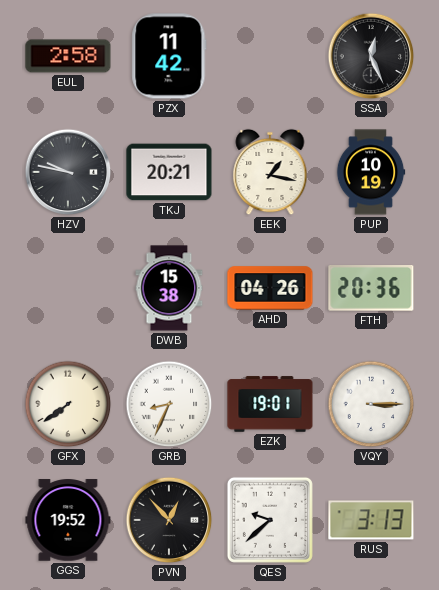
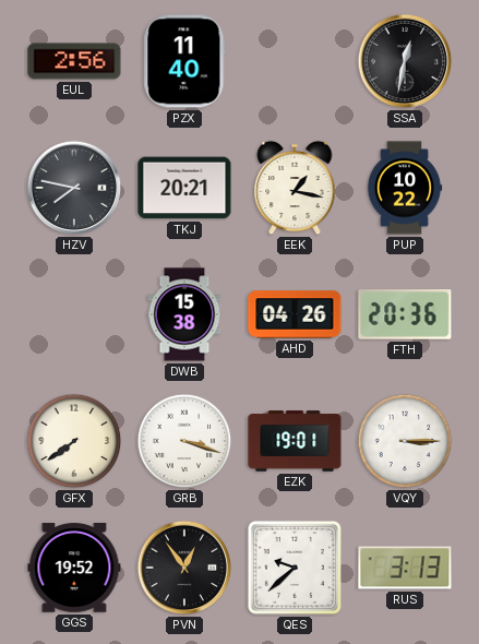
EUL: 2:58 -> 2:56 (74, 61)
PZX: 11:42 -> 11:40 (184, 61)
SSA: 12:26 -> 12:32 (405, 61)
HZV: 9:47 -> 7:47 (74, 188)
PUP: 10:19 -> 10:22 (405, 188)
GRB: 8:34 -> 3:18 (184, 441)
PVN: 12:53 -> 12:54 (184, 568)
